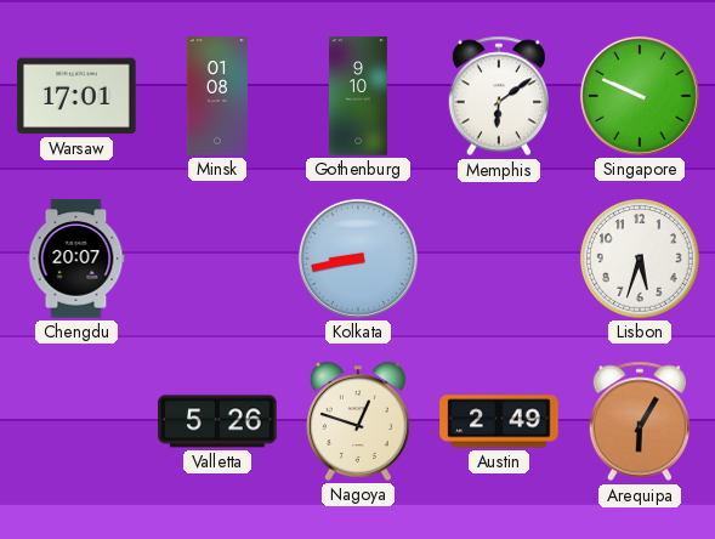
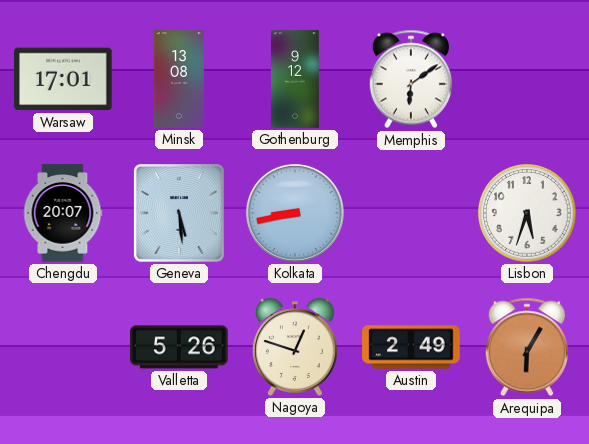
Minsk: 01:08 -> 13:08 (179, 79)
Gothenburg: 9:10 -> 9:12 (296, 79)
Singapore: 9:49 -> none (640, 96)
Geneva: none -> 5:29 (179, 214)
